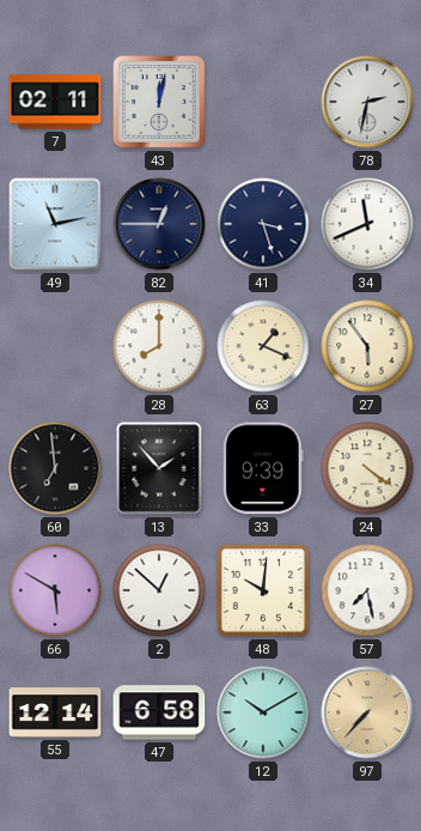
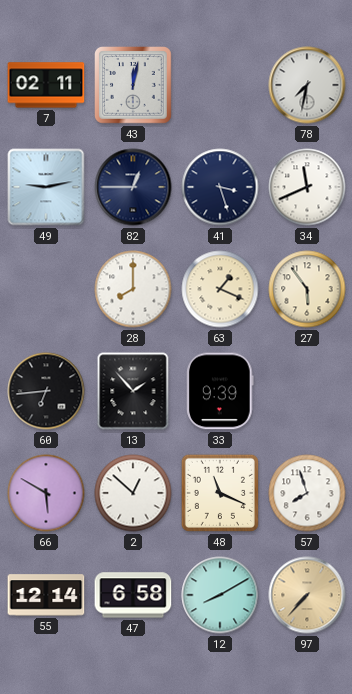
78: 2:32 -> 7:32 (307, 85)
49: 11:13 -> 9:13 (46, 187)
60: 6:59 -> 6:44 (46, 391)
24: 4:21 -> none (367, 468)
48: 10:01 -> 11:19 (220, 493)
57: 7:28 -> 7:57 (307, 493)
12: 10:10 -> 8:10 (220, 595)
